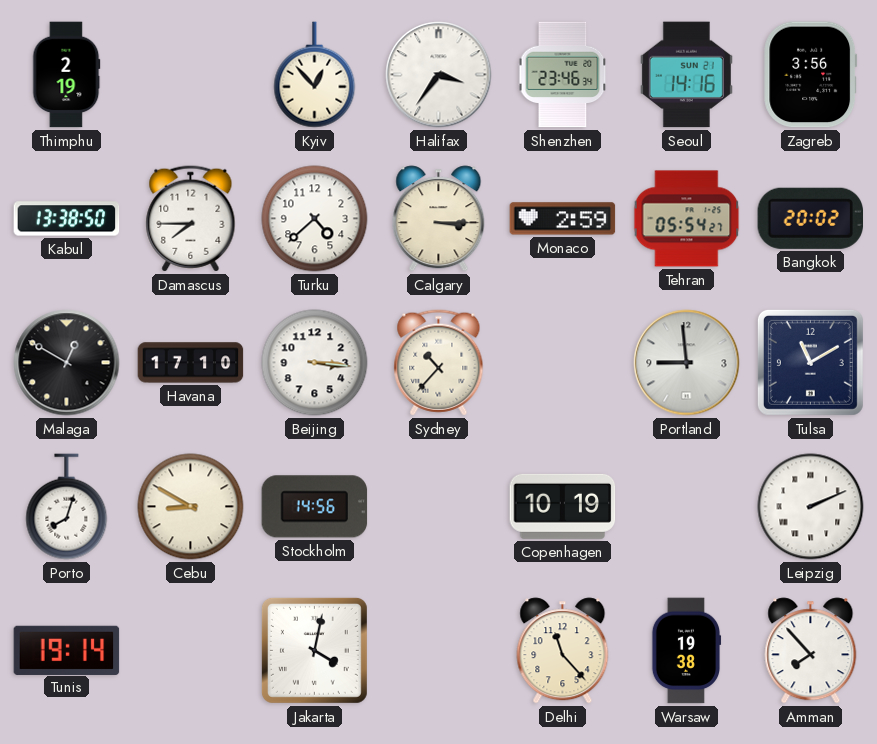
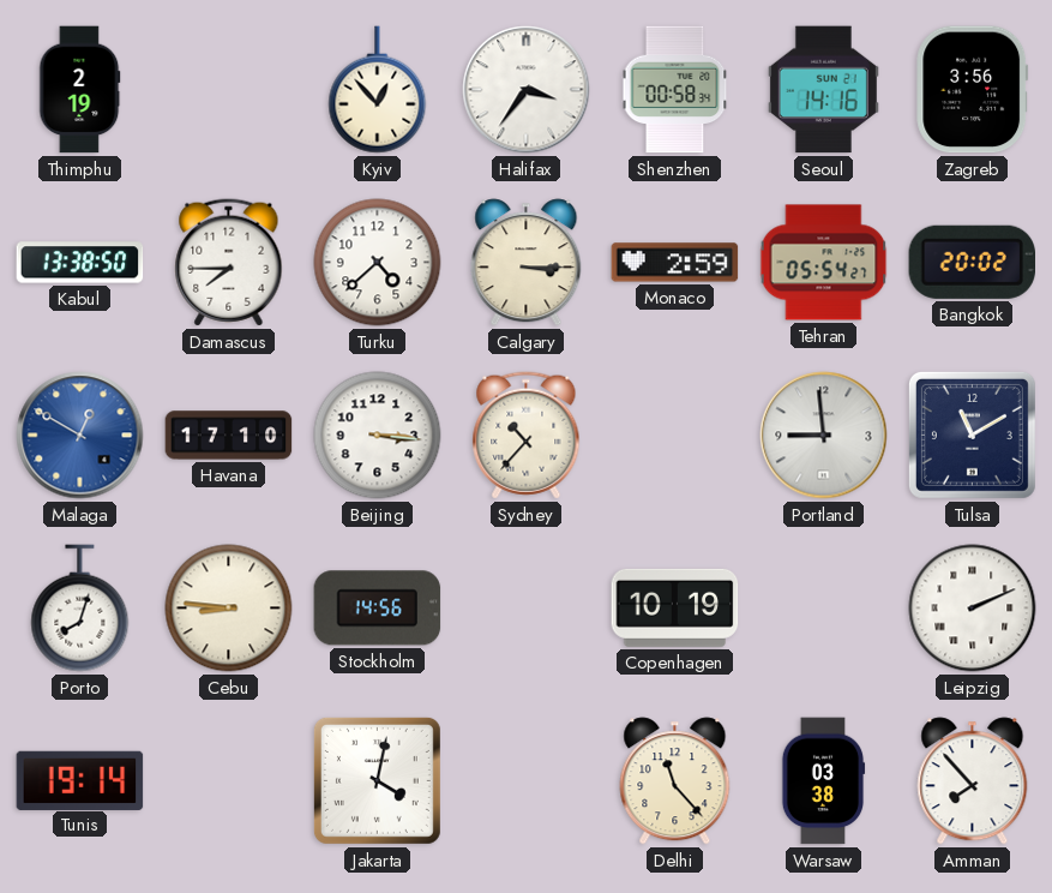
Shenzhen: 23:46 -> 00:58 (675, 90)
Malaga dial: black -> blue (80, 436)
Cebu: 8:50 -> 8:46 (229, 609)
Warsaw: 19:38 -> 03:38 (823, 781)
